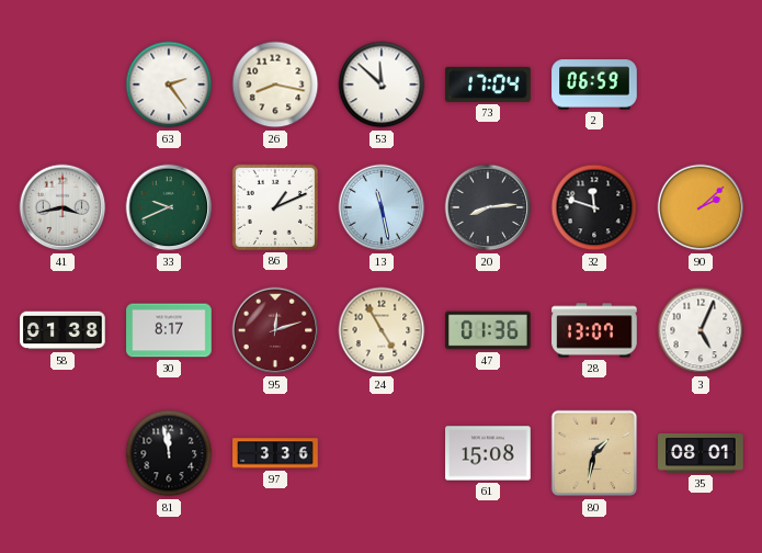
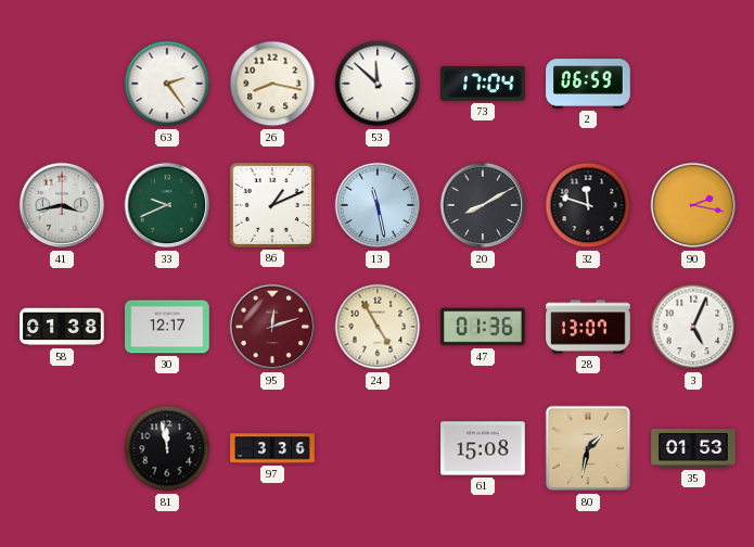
20: 8:14 -> 8:10 (483, 205)
90: 2:08 -> 2:17 (693, 205)
30: 8:17 -> 12:17 (167, 327)
35: 08:01 -> 01:53 (693, 449)
